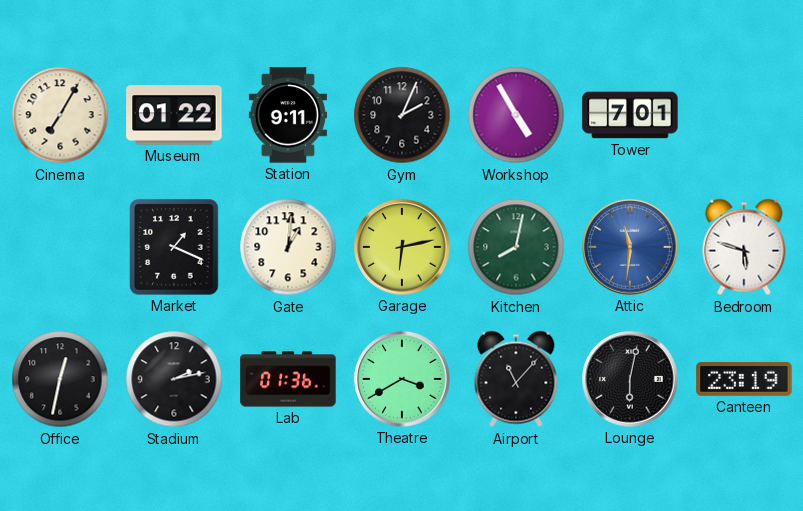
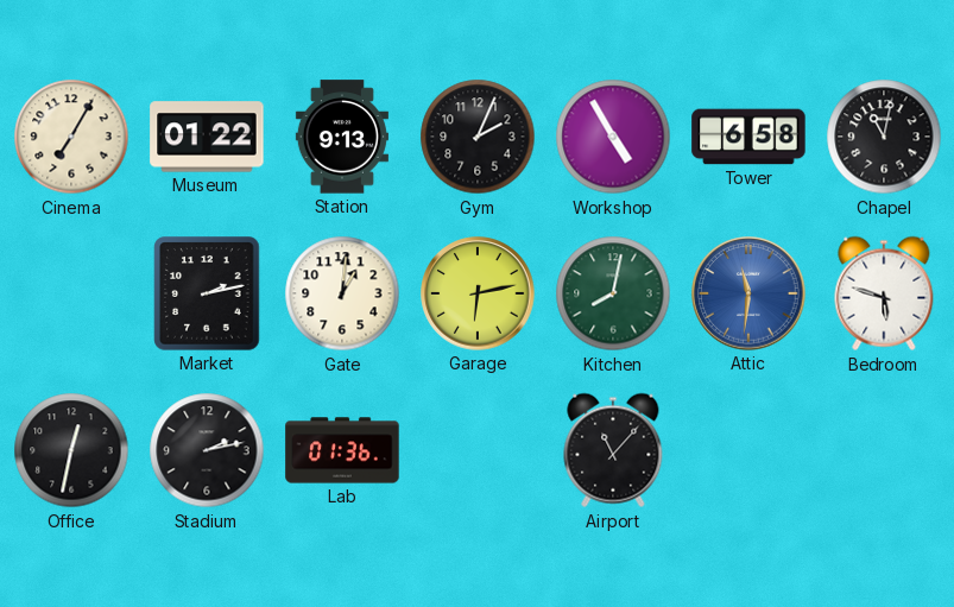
Station: 9:11 -> 9:13 (342, 137)
Tower: 7:01 -> 6:58 (748, 137)
Chapel: none -> 11:02 (884, 137)
Market: 1:19 -> 2:13 (207, 293)
Theatre: 3:40 -> none (402, 379)
Lounge: 6:02 -> none (630, 379)
Canteen: 23:19 -> none (744, 379)
